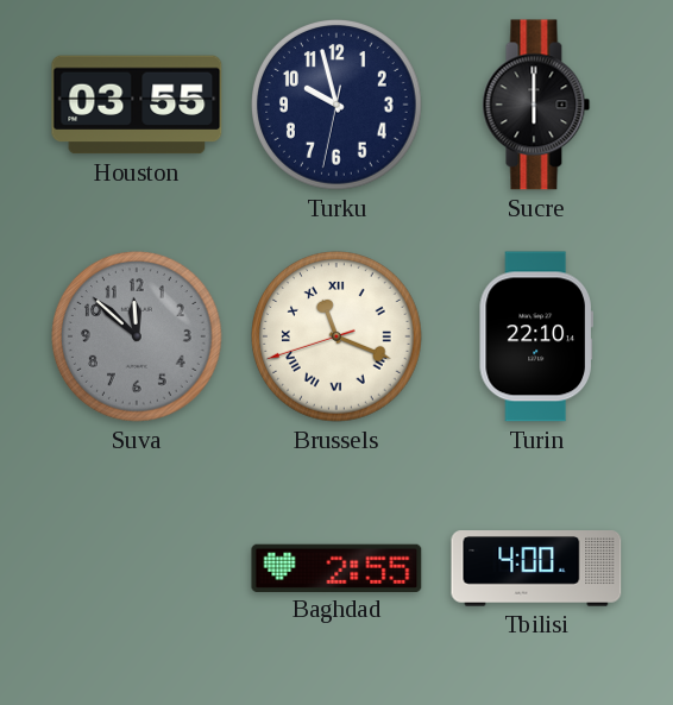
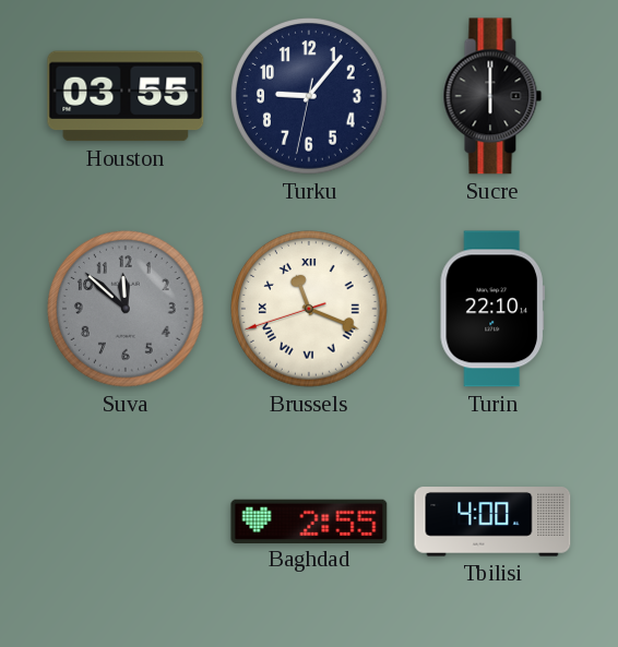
Turku: 9:57 -> 9:06 (310, 97)
